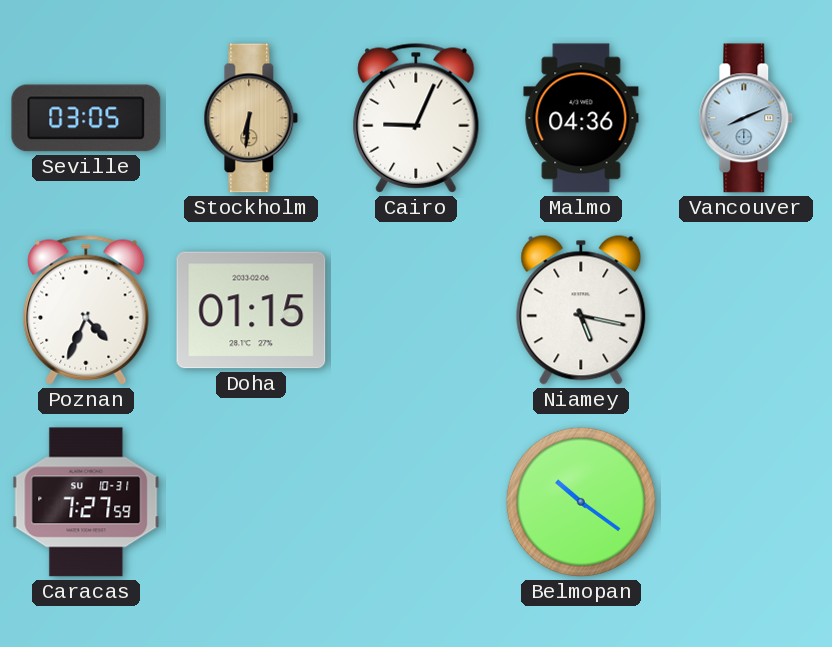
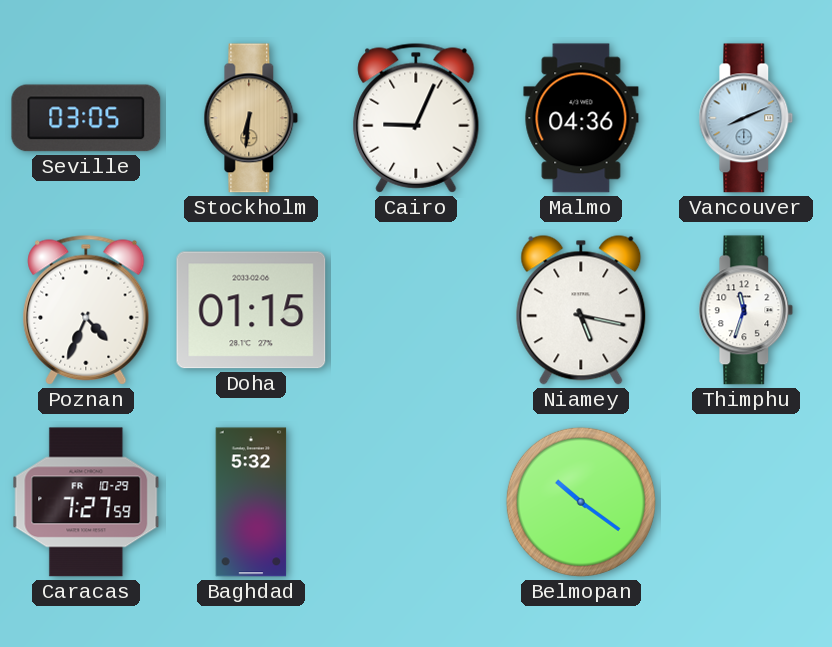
Thimphu: none -> 11:33 (746, 310)
Caracas date: SU 10-31 -> FR 10-29 (86, 502)
Baghdad: none -> 5:32 (251, 502)
